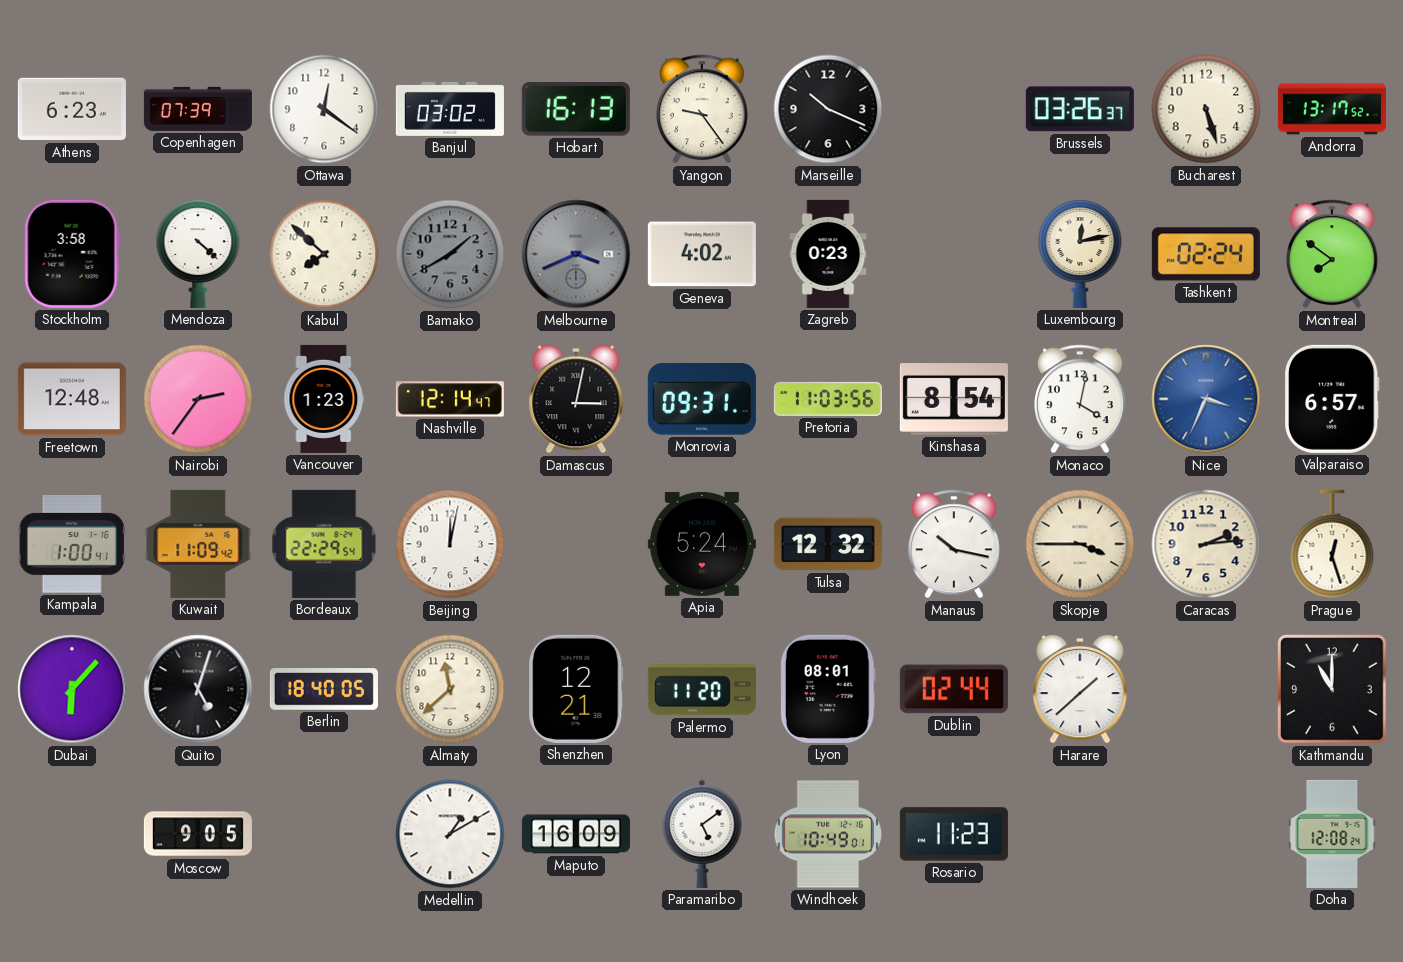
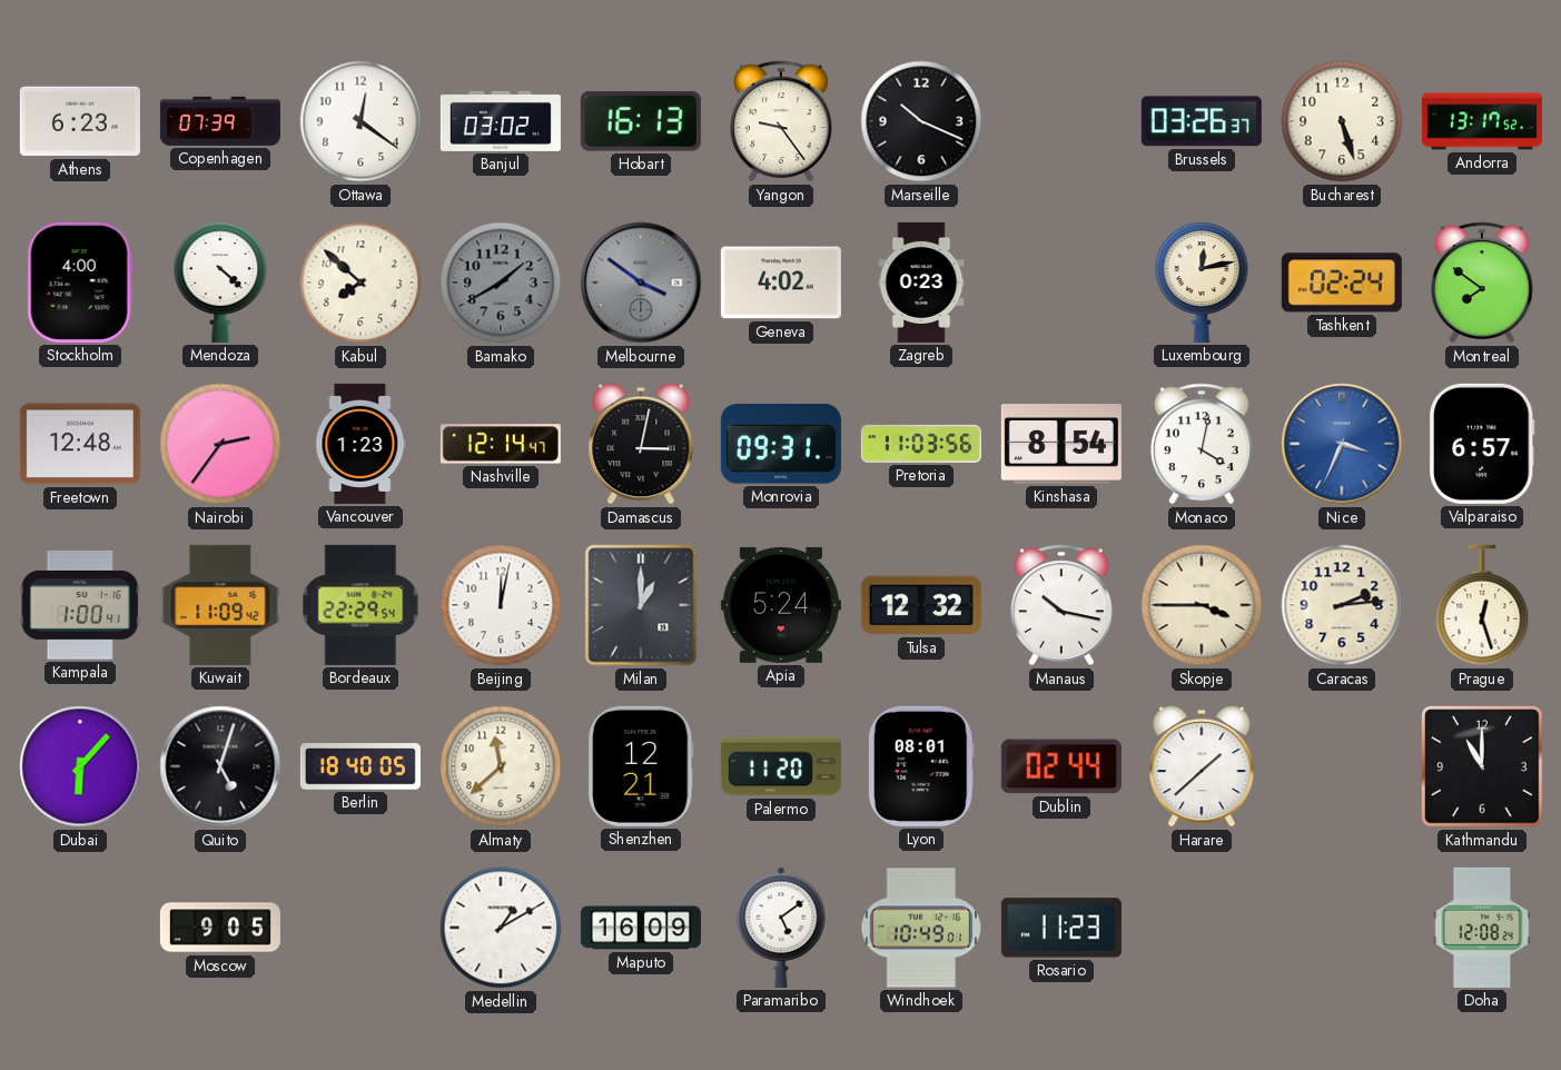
Stockholm: 3:58 -> 4:00 (80, 283)
Melbourne: 3:41 -> 3:51 (641, 283)
Milan: none -> 1:00 (641, 605)
